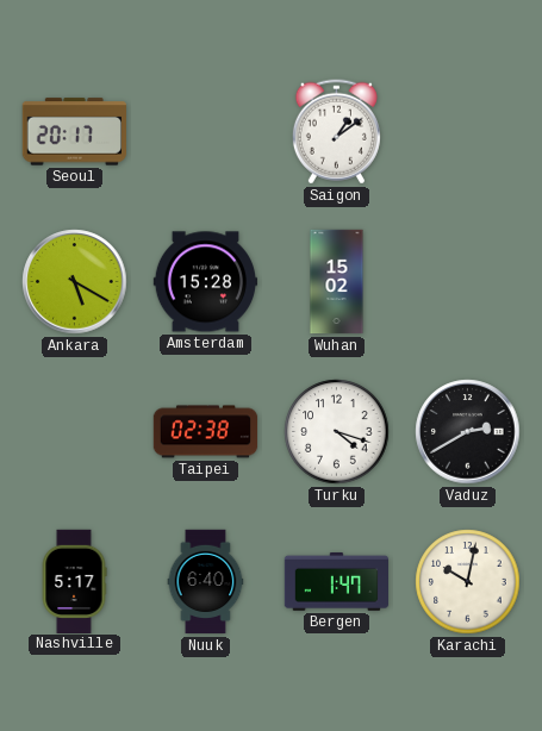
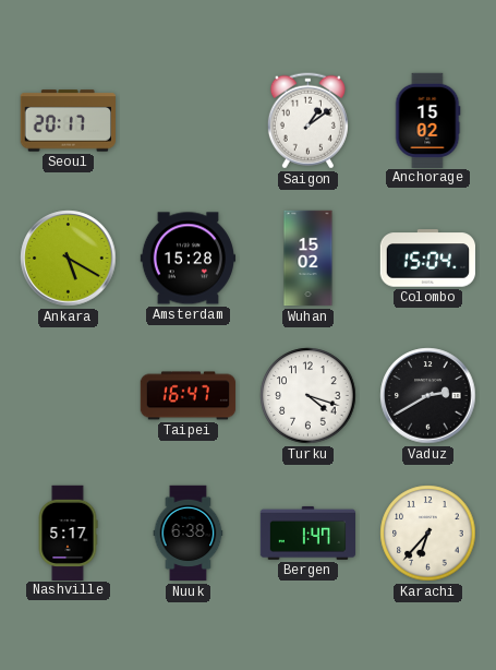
Anchorage: none -> 15:02 (427, 120)
Colombo: none -> 15:04 (427, 259)
Taipei: 02:38 -> 16:47 (189, 396)
Nuuk: 6:40 -> 6:38 (189, 534)
Karachi: 10:02 -> 6:37 (428, 534)
